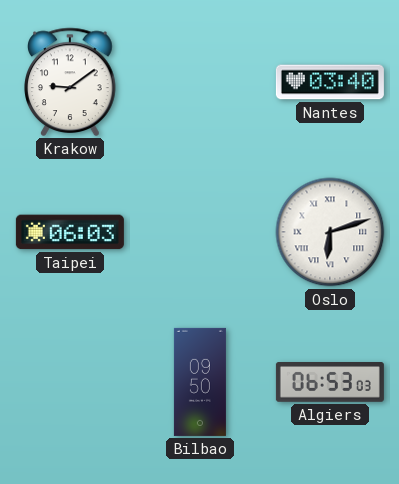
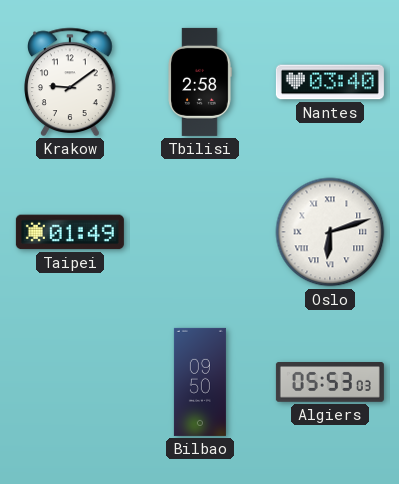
Tbilisi: none -> 2:58 (200, 82)
Taipei: 06:03 -> 01:49 (70, 232)
Algiers: 06:53 -> 05:53 (330, 382)
